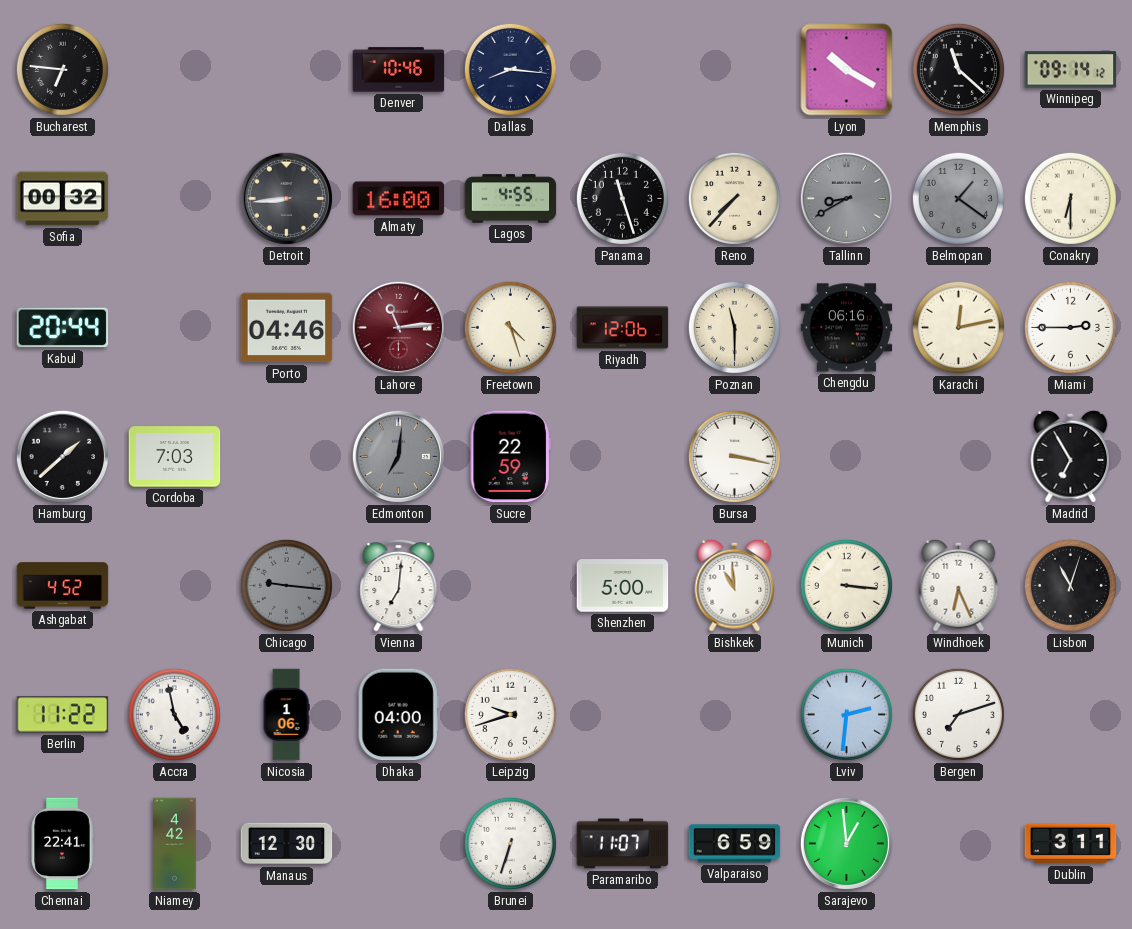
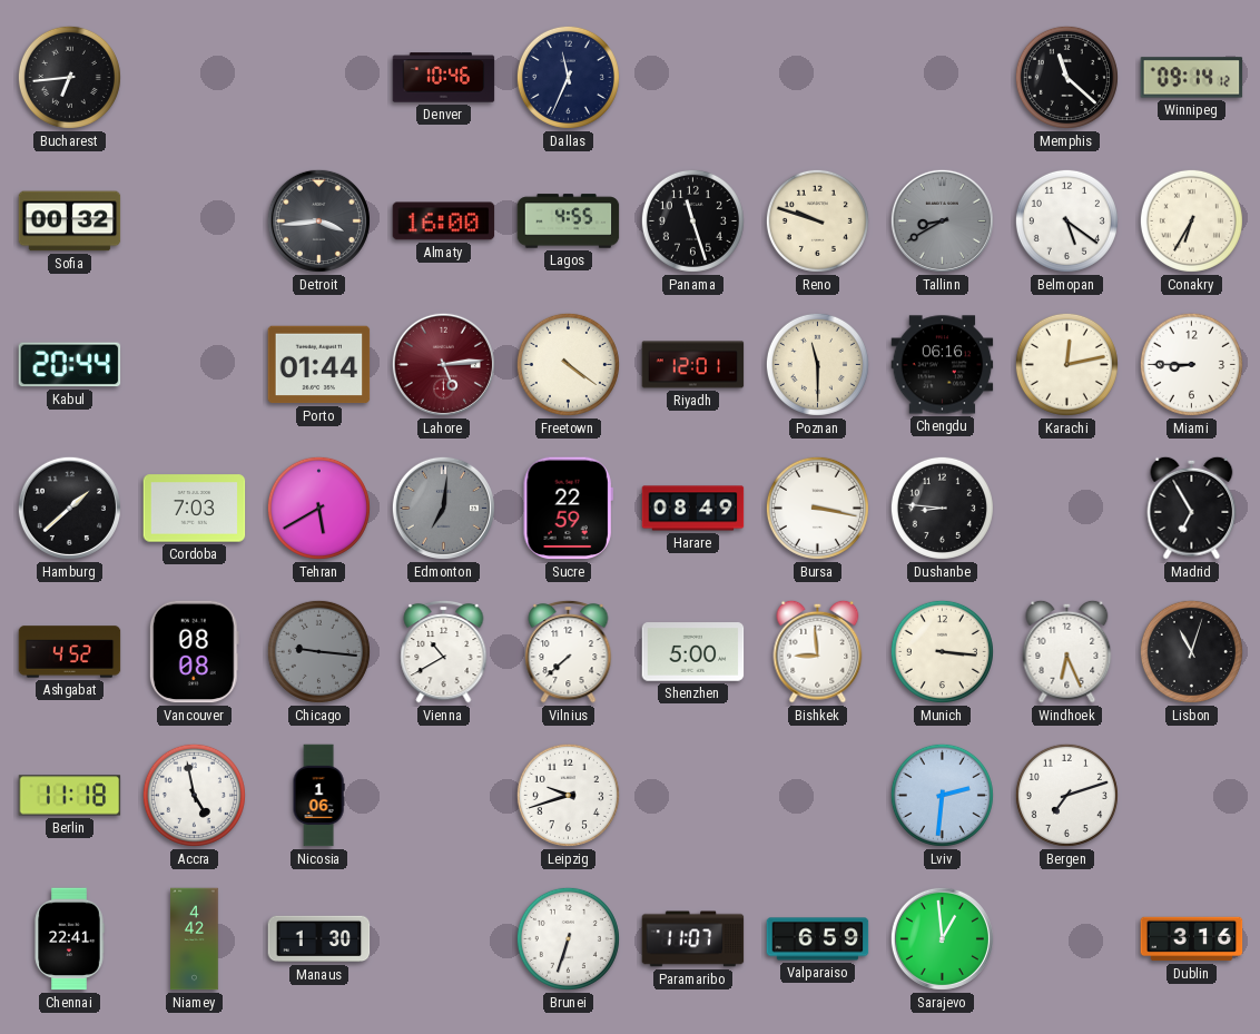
Bucharest: 6:46 -> 6:44 (69, 77)
Dallas: 8:16 -> 11:34 (568, 77)
Lyon: 10:20 -> none (847, 70)
Detroit: 8:44 -> 3:44 (318, 220)
Reno: 7:37 -> 9:48 (817, 220)
Belmopan: 1:21 -> 5:21 (1066, 220)
Belmopan dial: grey -> white (1066, 220)
Conakry: 6:30 -> 6:35 (1191, 220)
Porto: 04:46 -> 01:44 (319, 365)
Lahore: 11:14 -> 5:14 (443, 364)
Freetown: 4:27 -> 4:21 (568, 364)
Riyadh: 12:06 -> 12:01 (693, 365)
Miami: 2:45 -> 8:45 (1191, 364)
Tehran: none -> 5:40 (318, 508)
Harare: none -> 08:49 (693, 509)
Dushanbe: none -> 8:46 (942, 508)
Vancouver: none -> 08:08 (194, 652)
Vienna: 7:01 -> 10:40 (444, 651)
Vilnius: none -> 7:38 (569, 651)
Bishkek: 10:59 -> 8:59 (818, 651)
Berlin: 11:22 -> 11:18 (70, 796)
Dhaka: 04:00 -> none (398, 715)
Manaus: 12:30 -> 1:30 (319, 939)
Dublin: 3:11 -> 3:16 (1192, 939)
